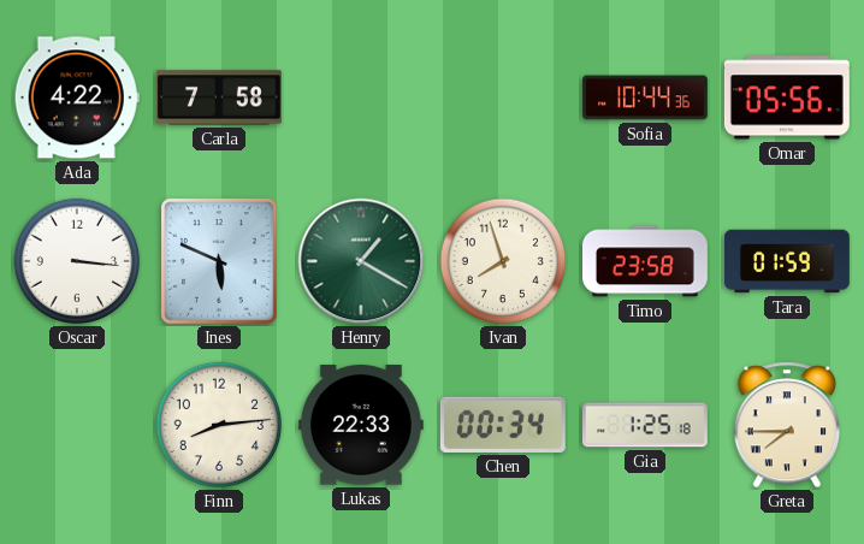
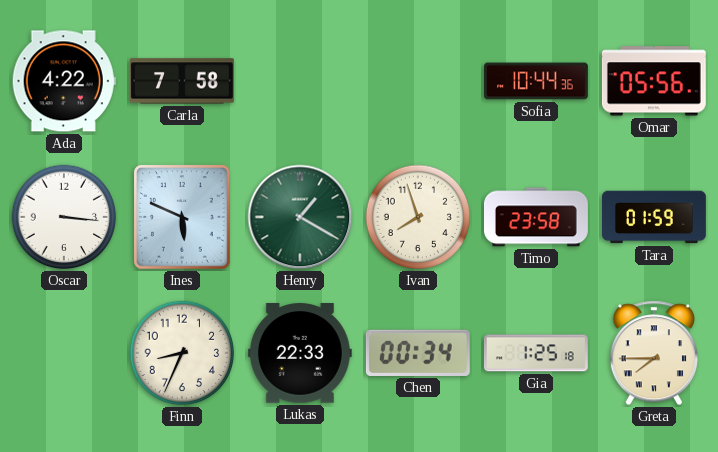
Finn: 8:14 -> 8:34 (182, 353)
